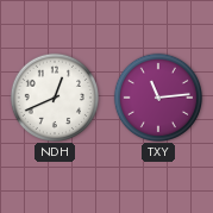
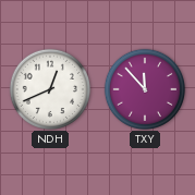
TXY: 11:14 -> 11:53 (144, 88)
